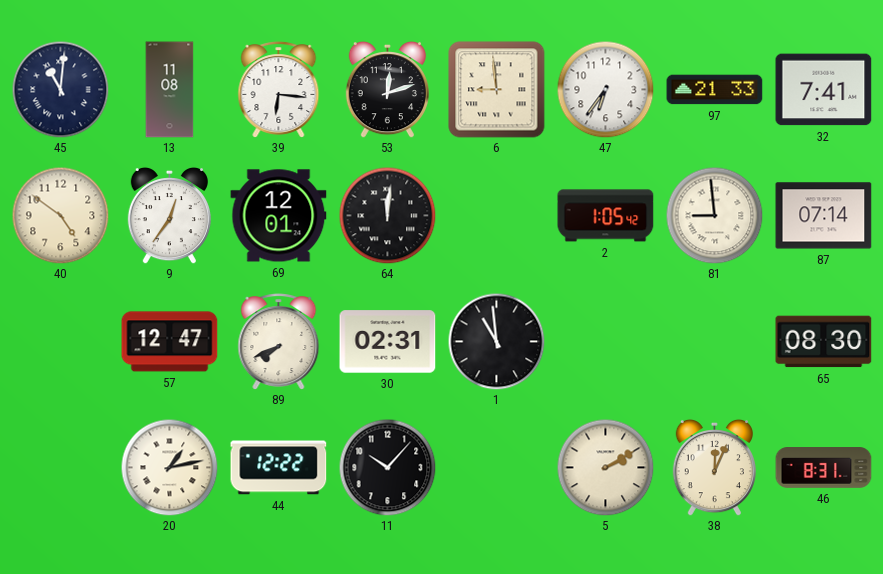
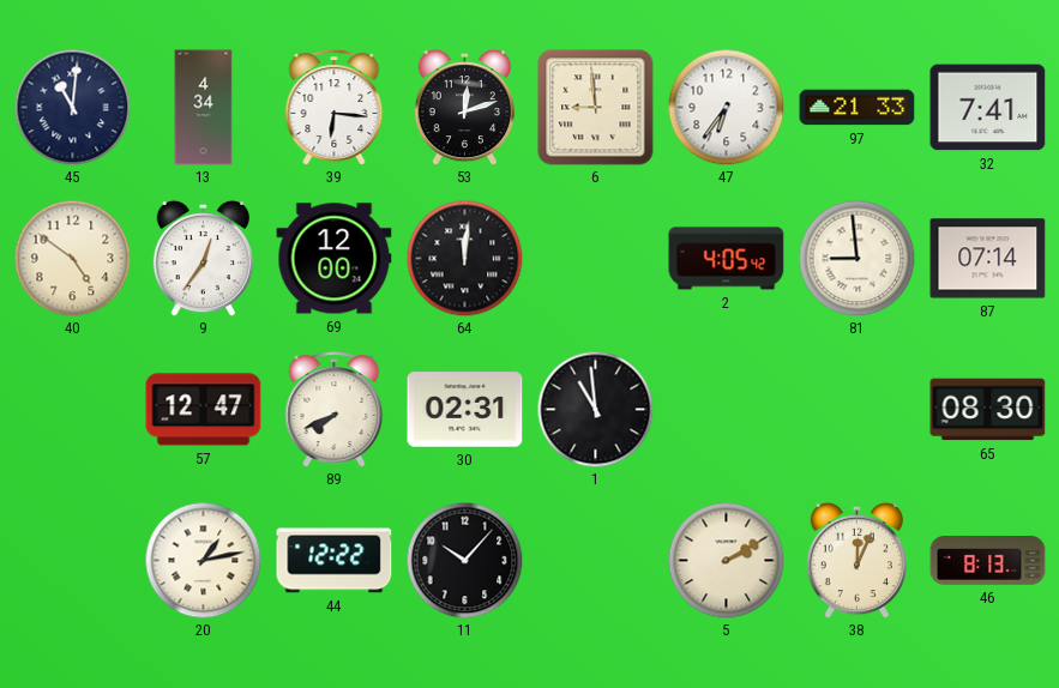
13: 11:08 -> 4:34 (204, 108)
69: 12:01 -> 12:00 (335, 259)
2: 1:05 -> 4:05 (727, 259)
46: 8:31 -> 8:13 (988, 561)
